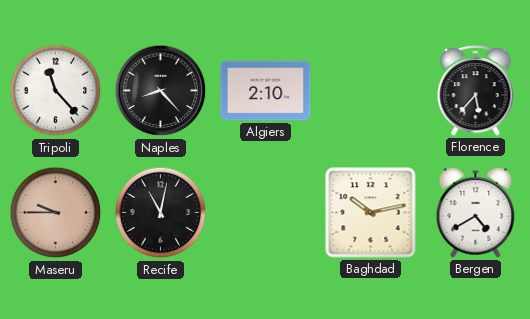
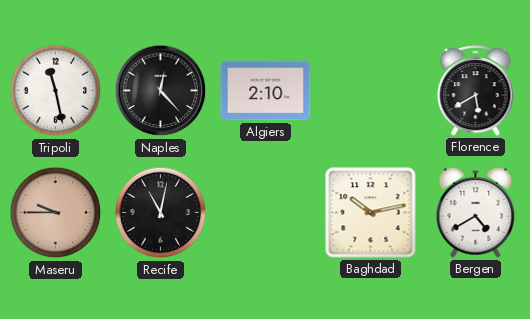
Tripoli: 11:23 -> 11:28 (56, 91)
Naples: 8:23 -> 12:23 (161, 91)
Florence: 5:37 -> 5:40 (476, 91)
